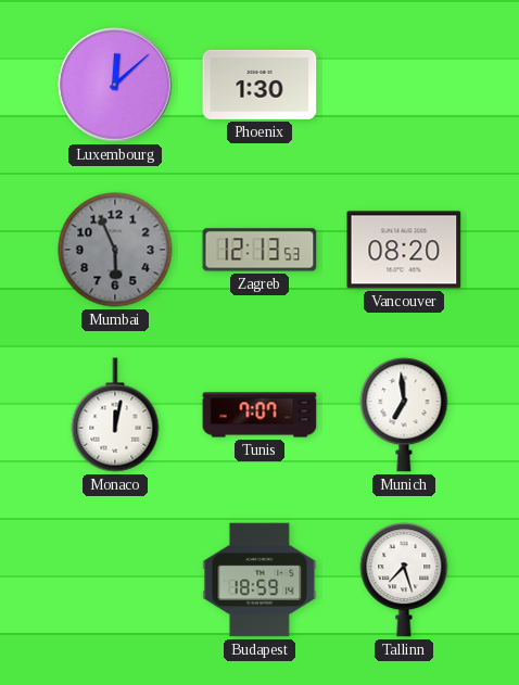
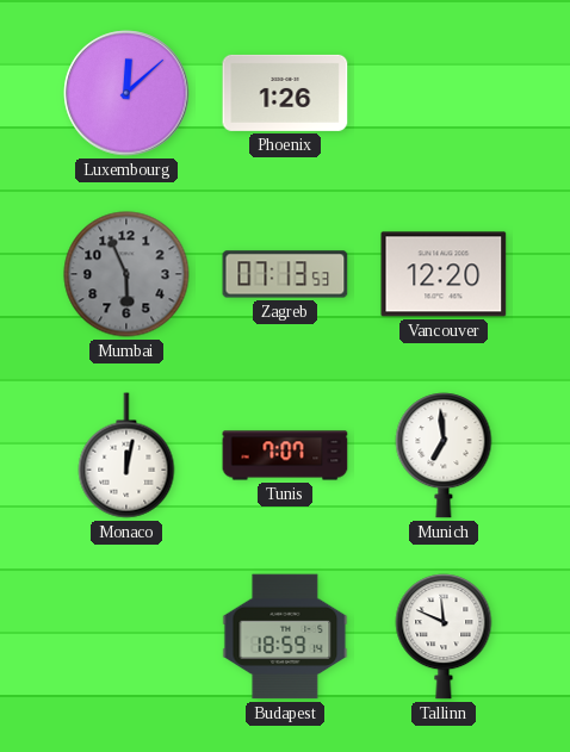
Phoenix: 1:30 -> 1:26 (285, 93)
Zagreb: 12:13 -> 07:13 (285, 274)
Vancouver: 08:20 -> 12:20 (444, 274)
Tallinn: 7:27 -> 11:49 (444, 636)
